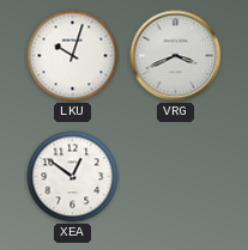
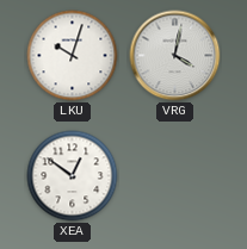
VRG: 3:41 -> 4:02 (175, 56)
